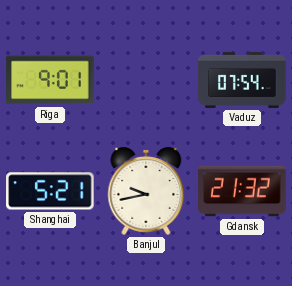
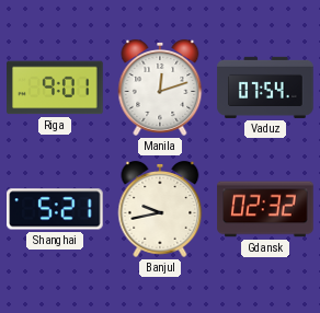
Manila: none -> 12:12 (160, 88)
Gdansk: 21:32 -> 02:32 (265, 209)
